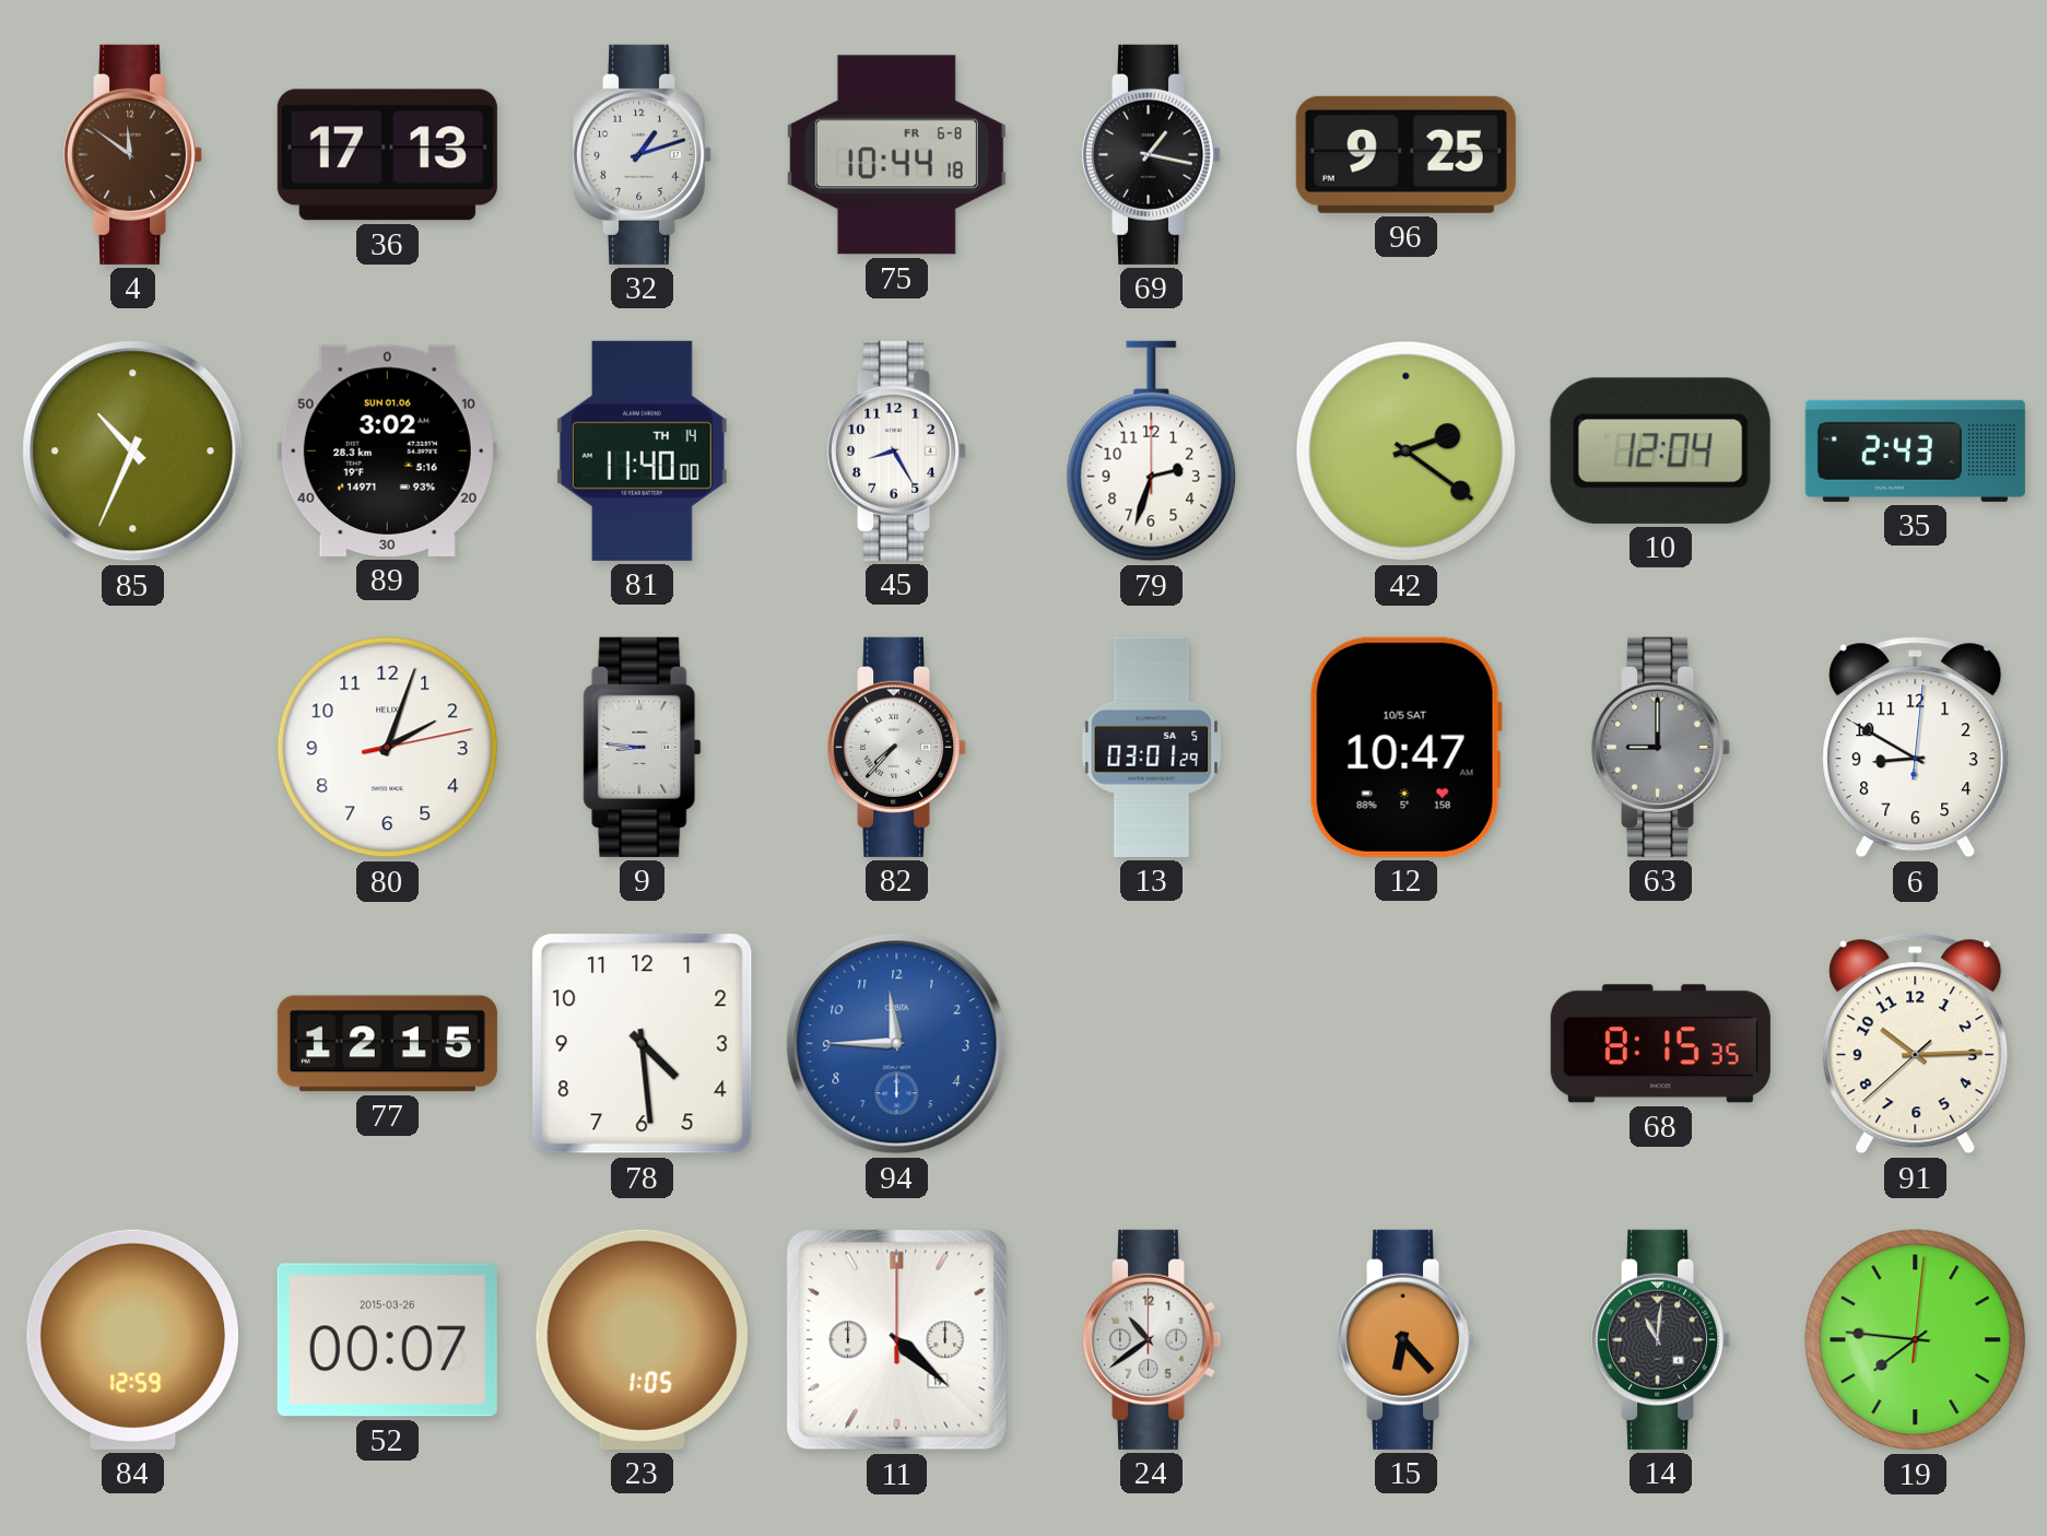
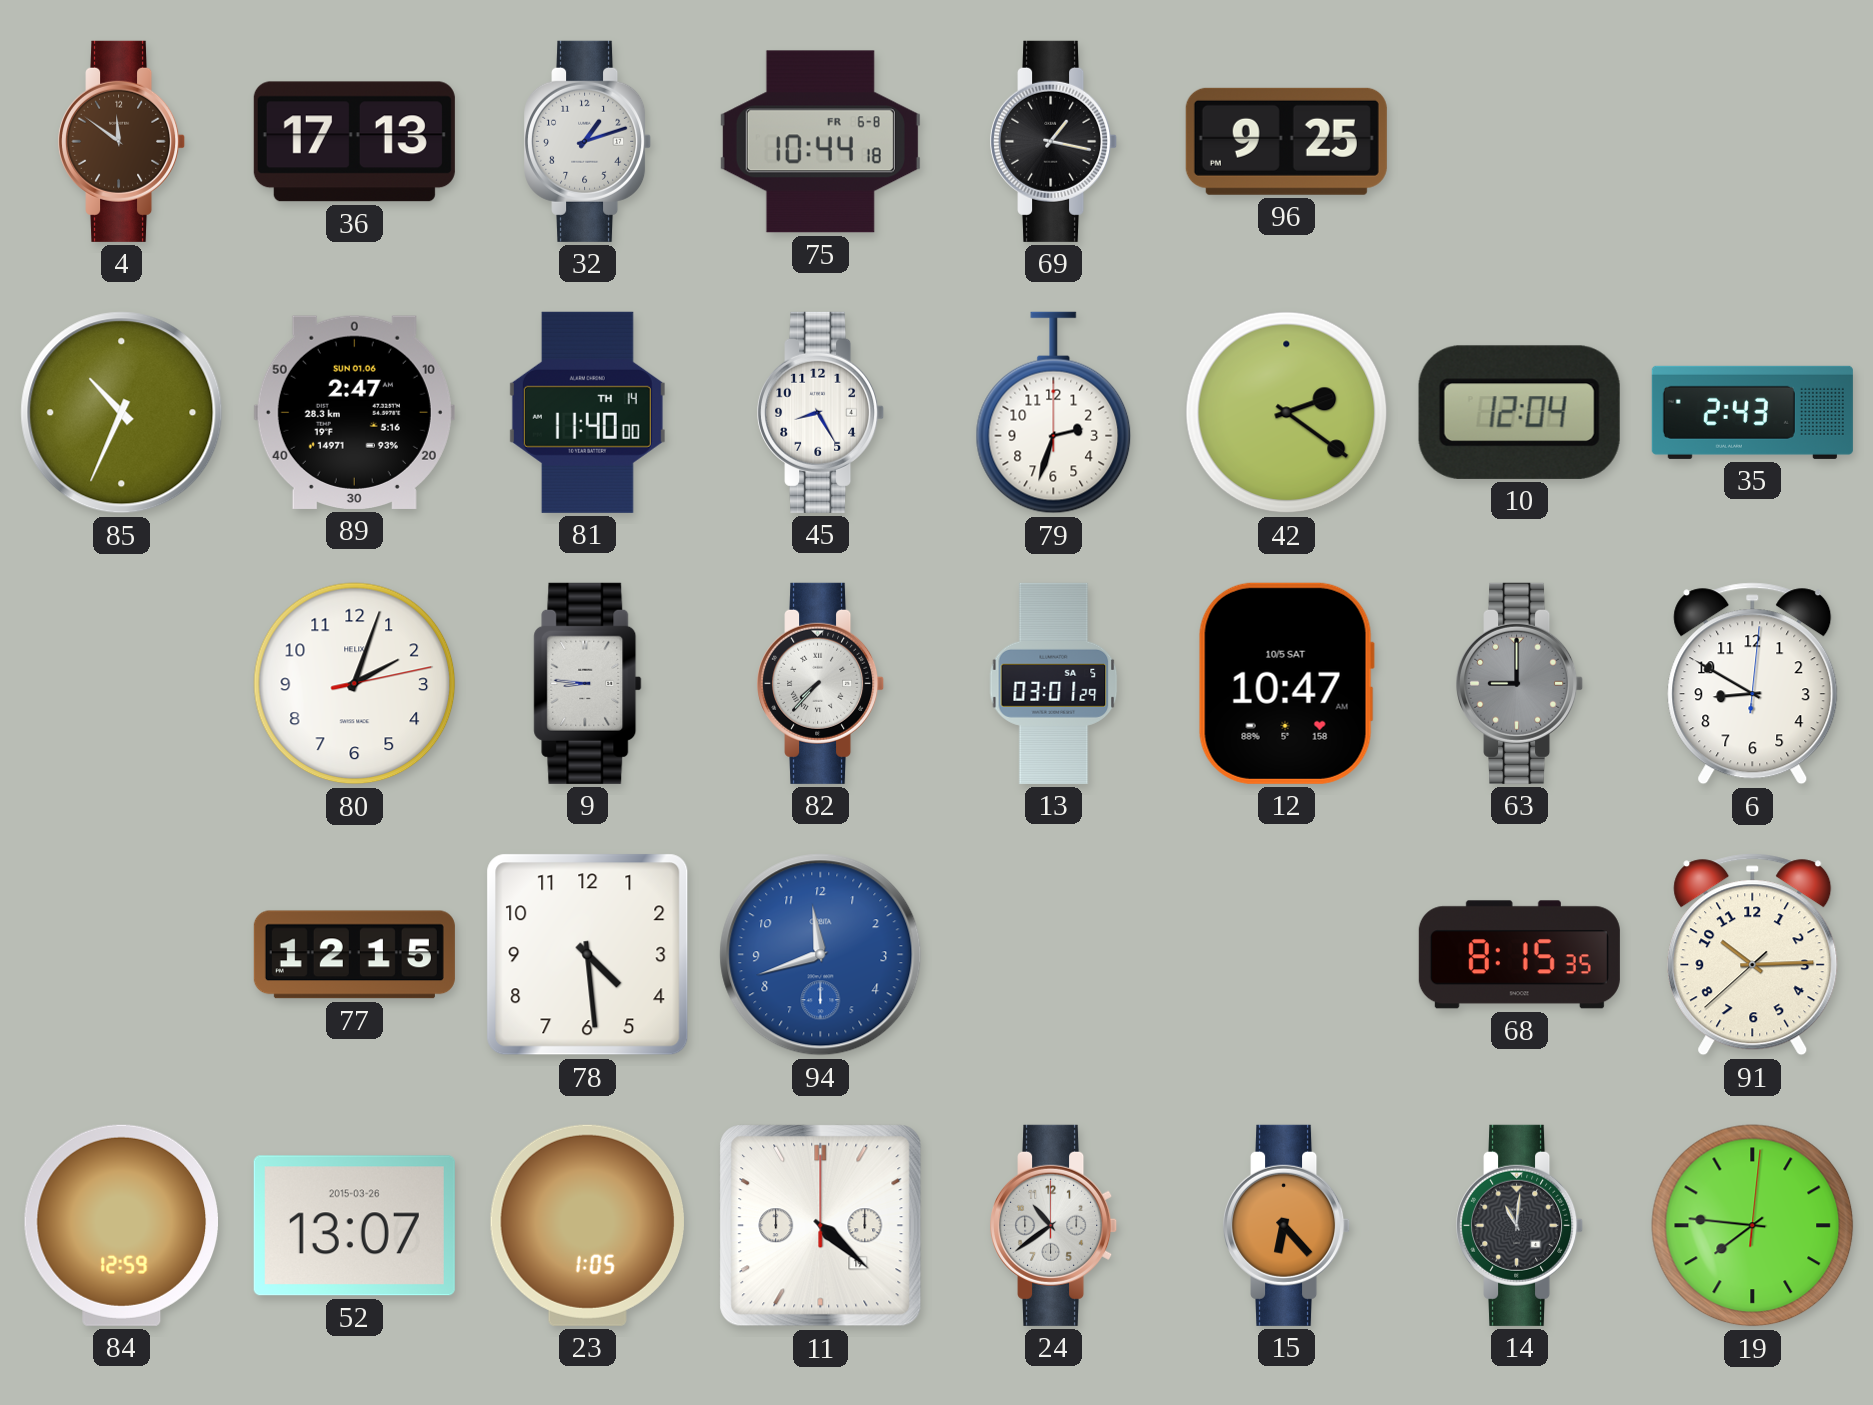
89: 3:02 -> 2:47 (354, 412)
94: 11:45 -> 11:42 (821, 955)
52: 00:07 -> 13:07 (354, 1226)
